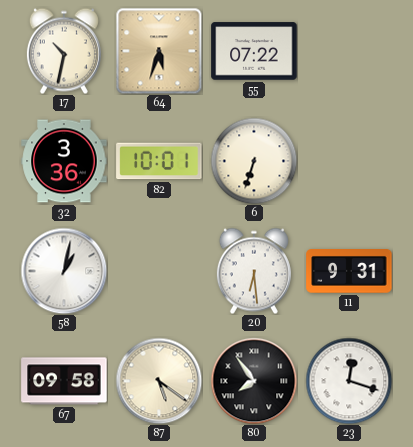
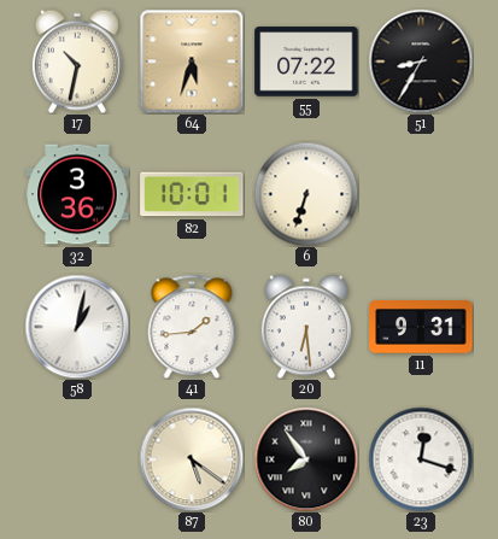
51: none -> 8:35 (421, 61)
41: none -> 1:44 (192, 327)
67: 09:58 -> none (64, 381)
